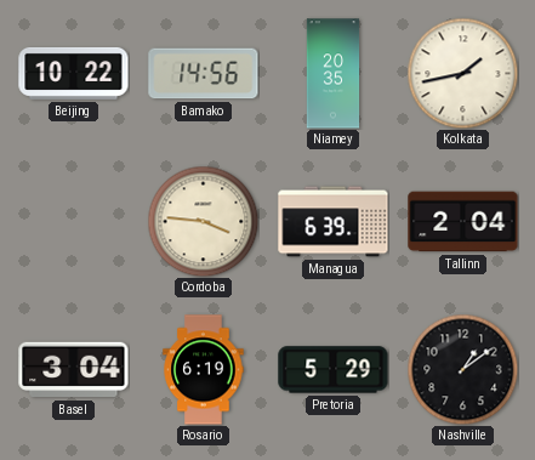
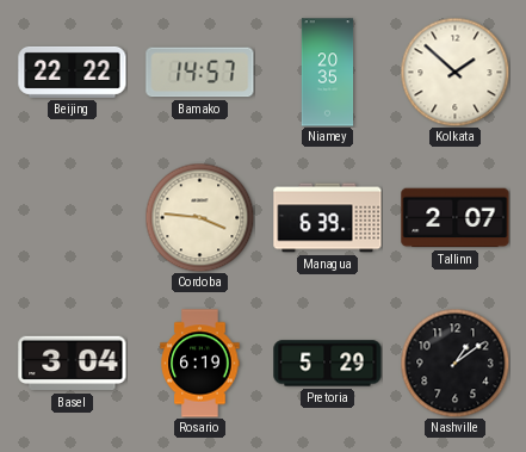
Beijing: 10:22 -> 22:22 (73, 72)
Bamako: 14:56 -> 14:57 (200, 73)
Kolkata: 1:43 -> 1:52 (454, 72)
Tallinn: 2:04 -> 2:07 (456, 218)
